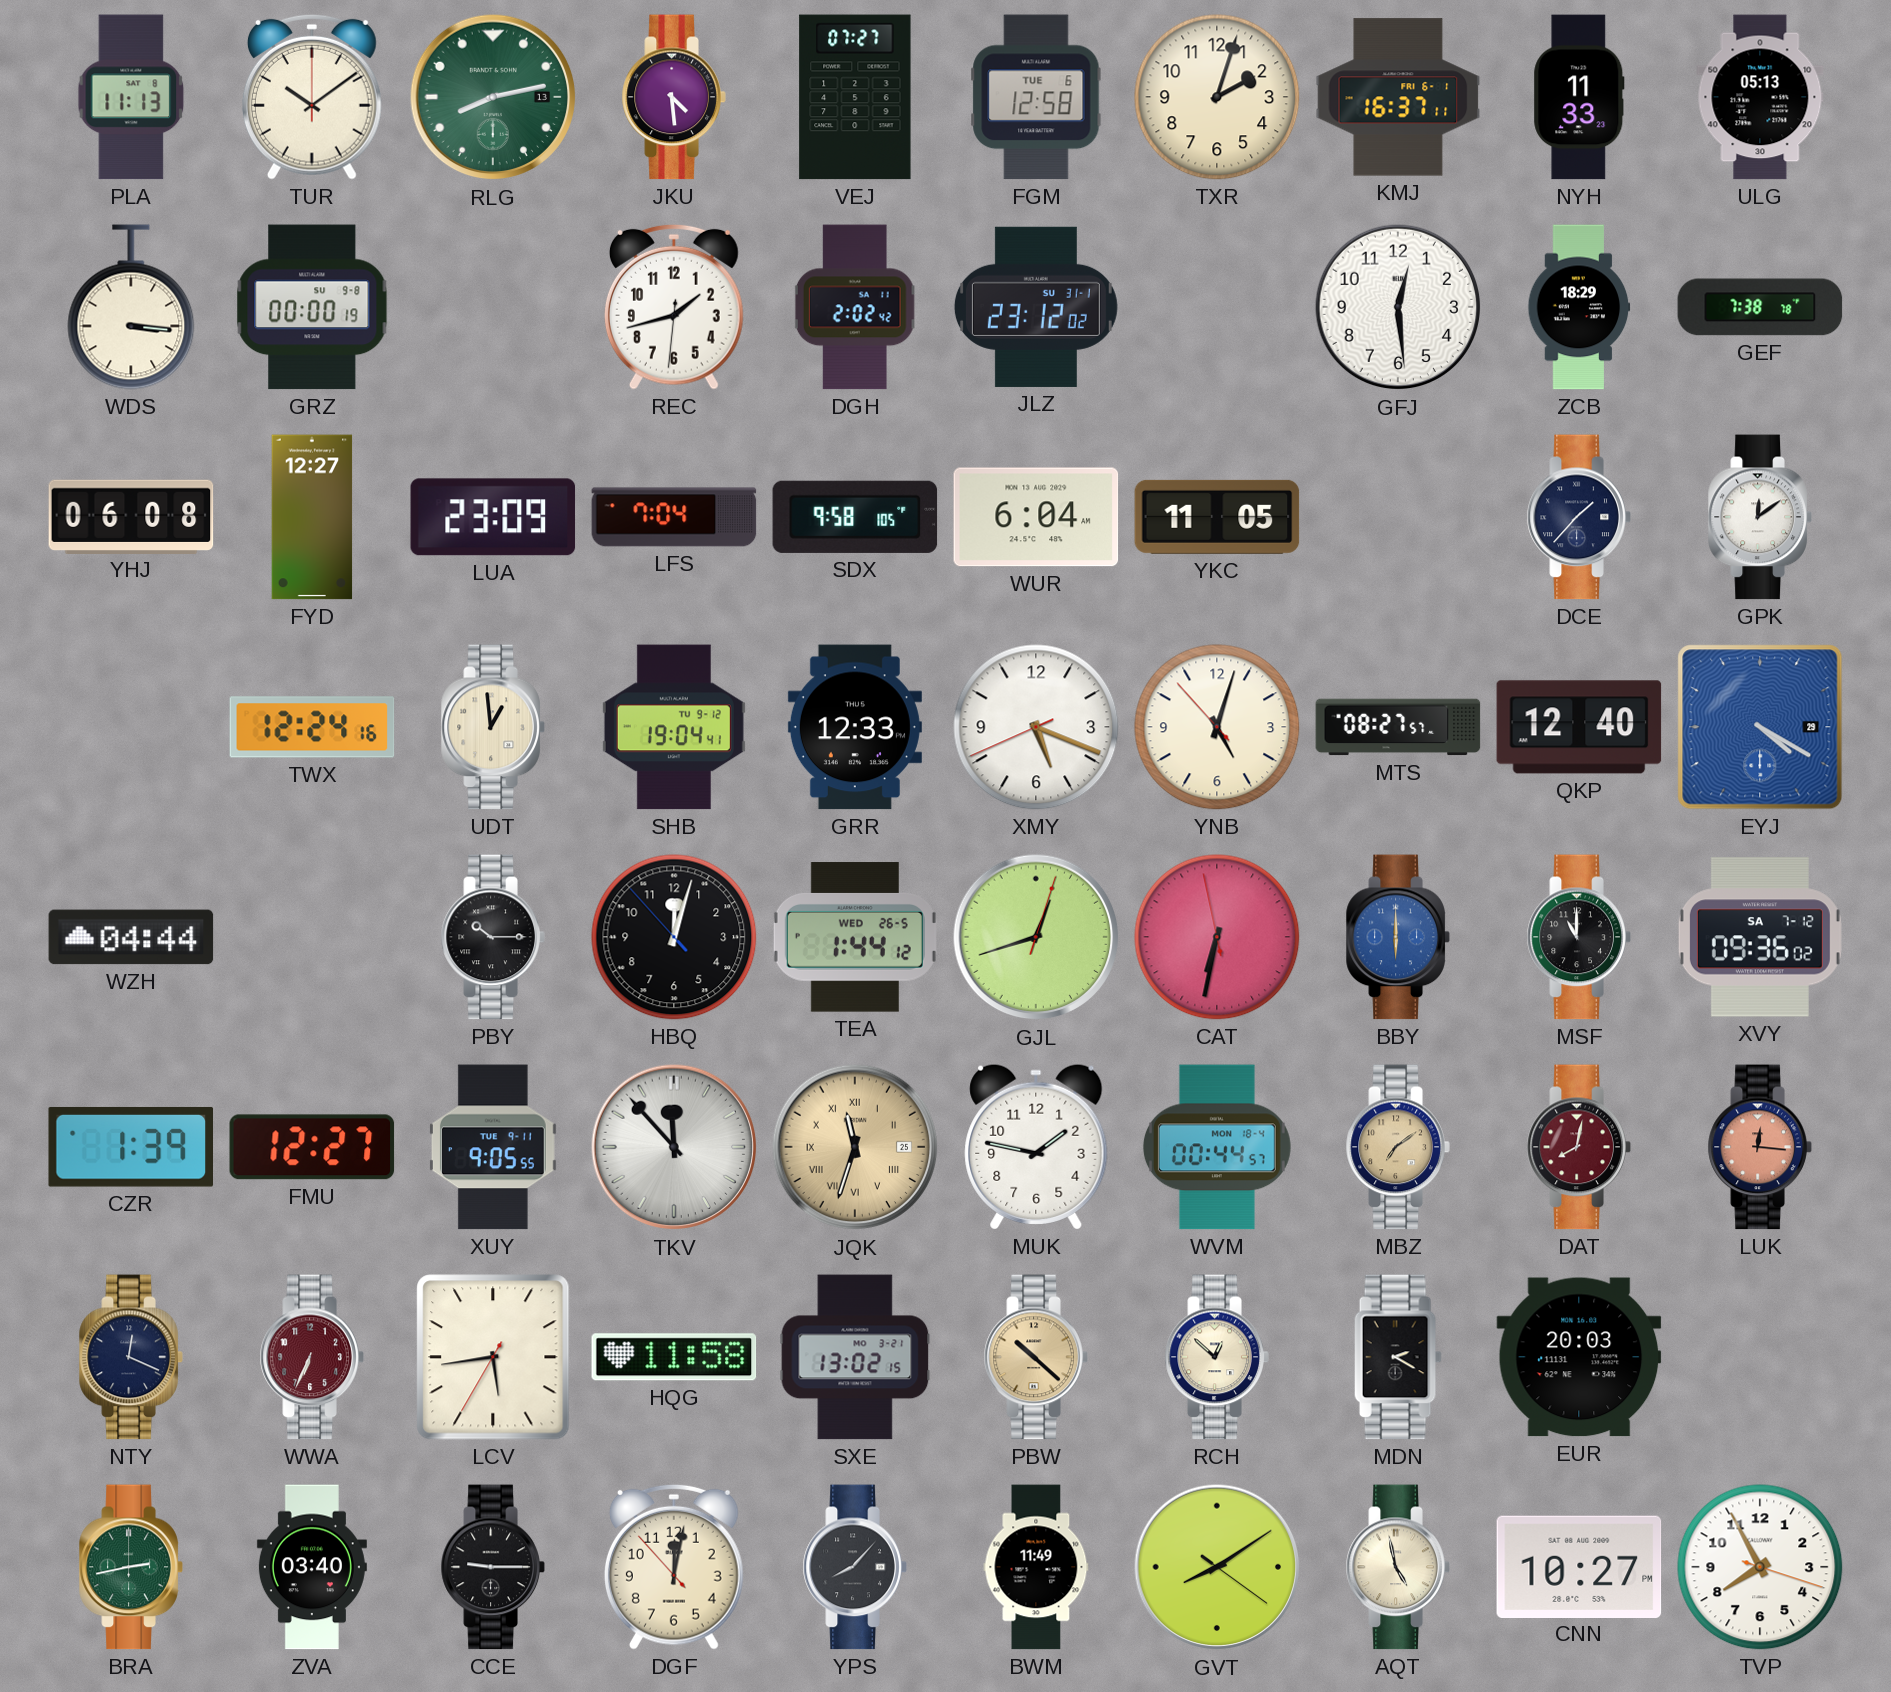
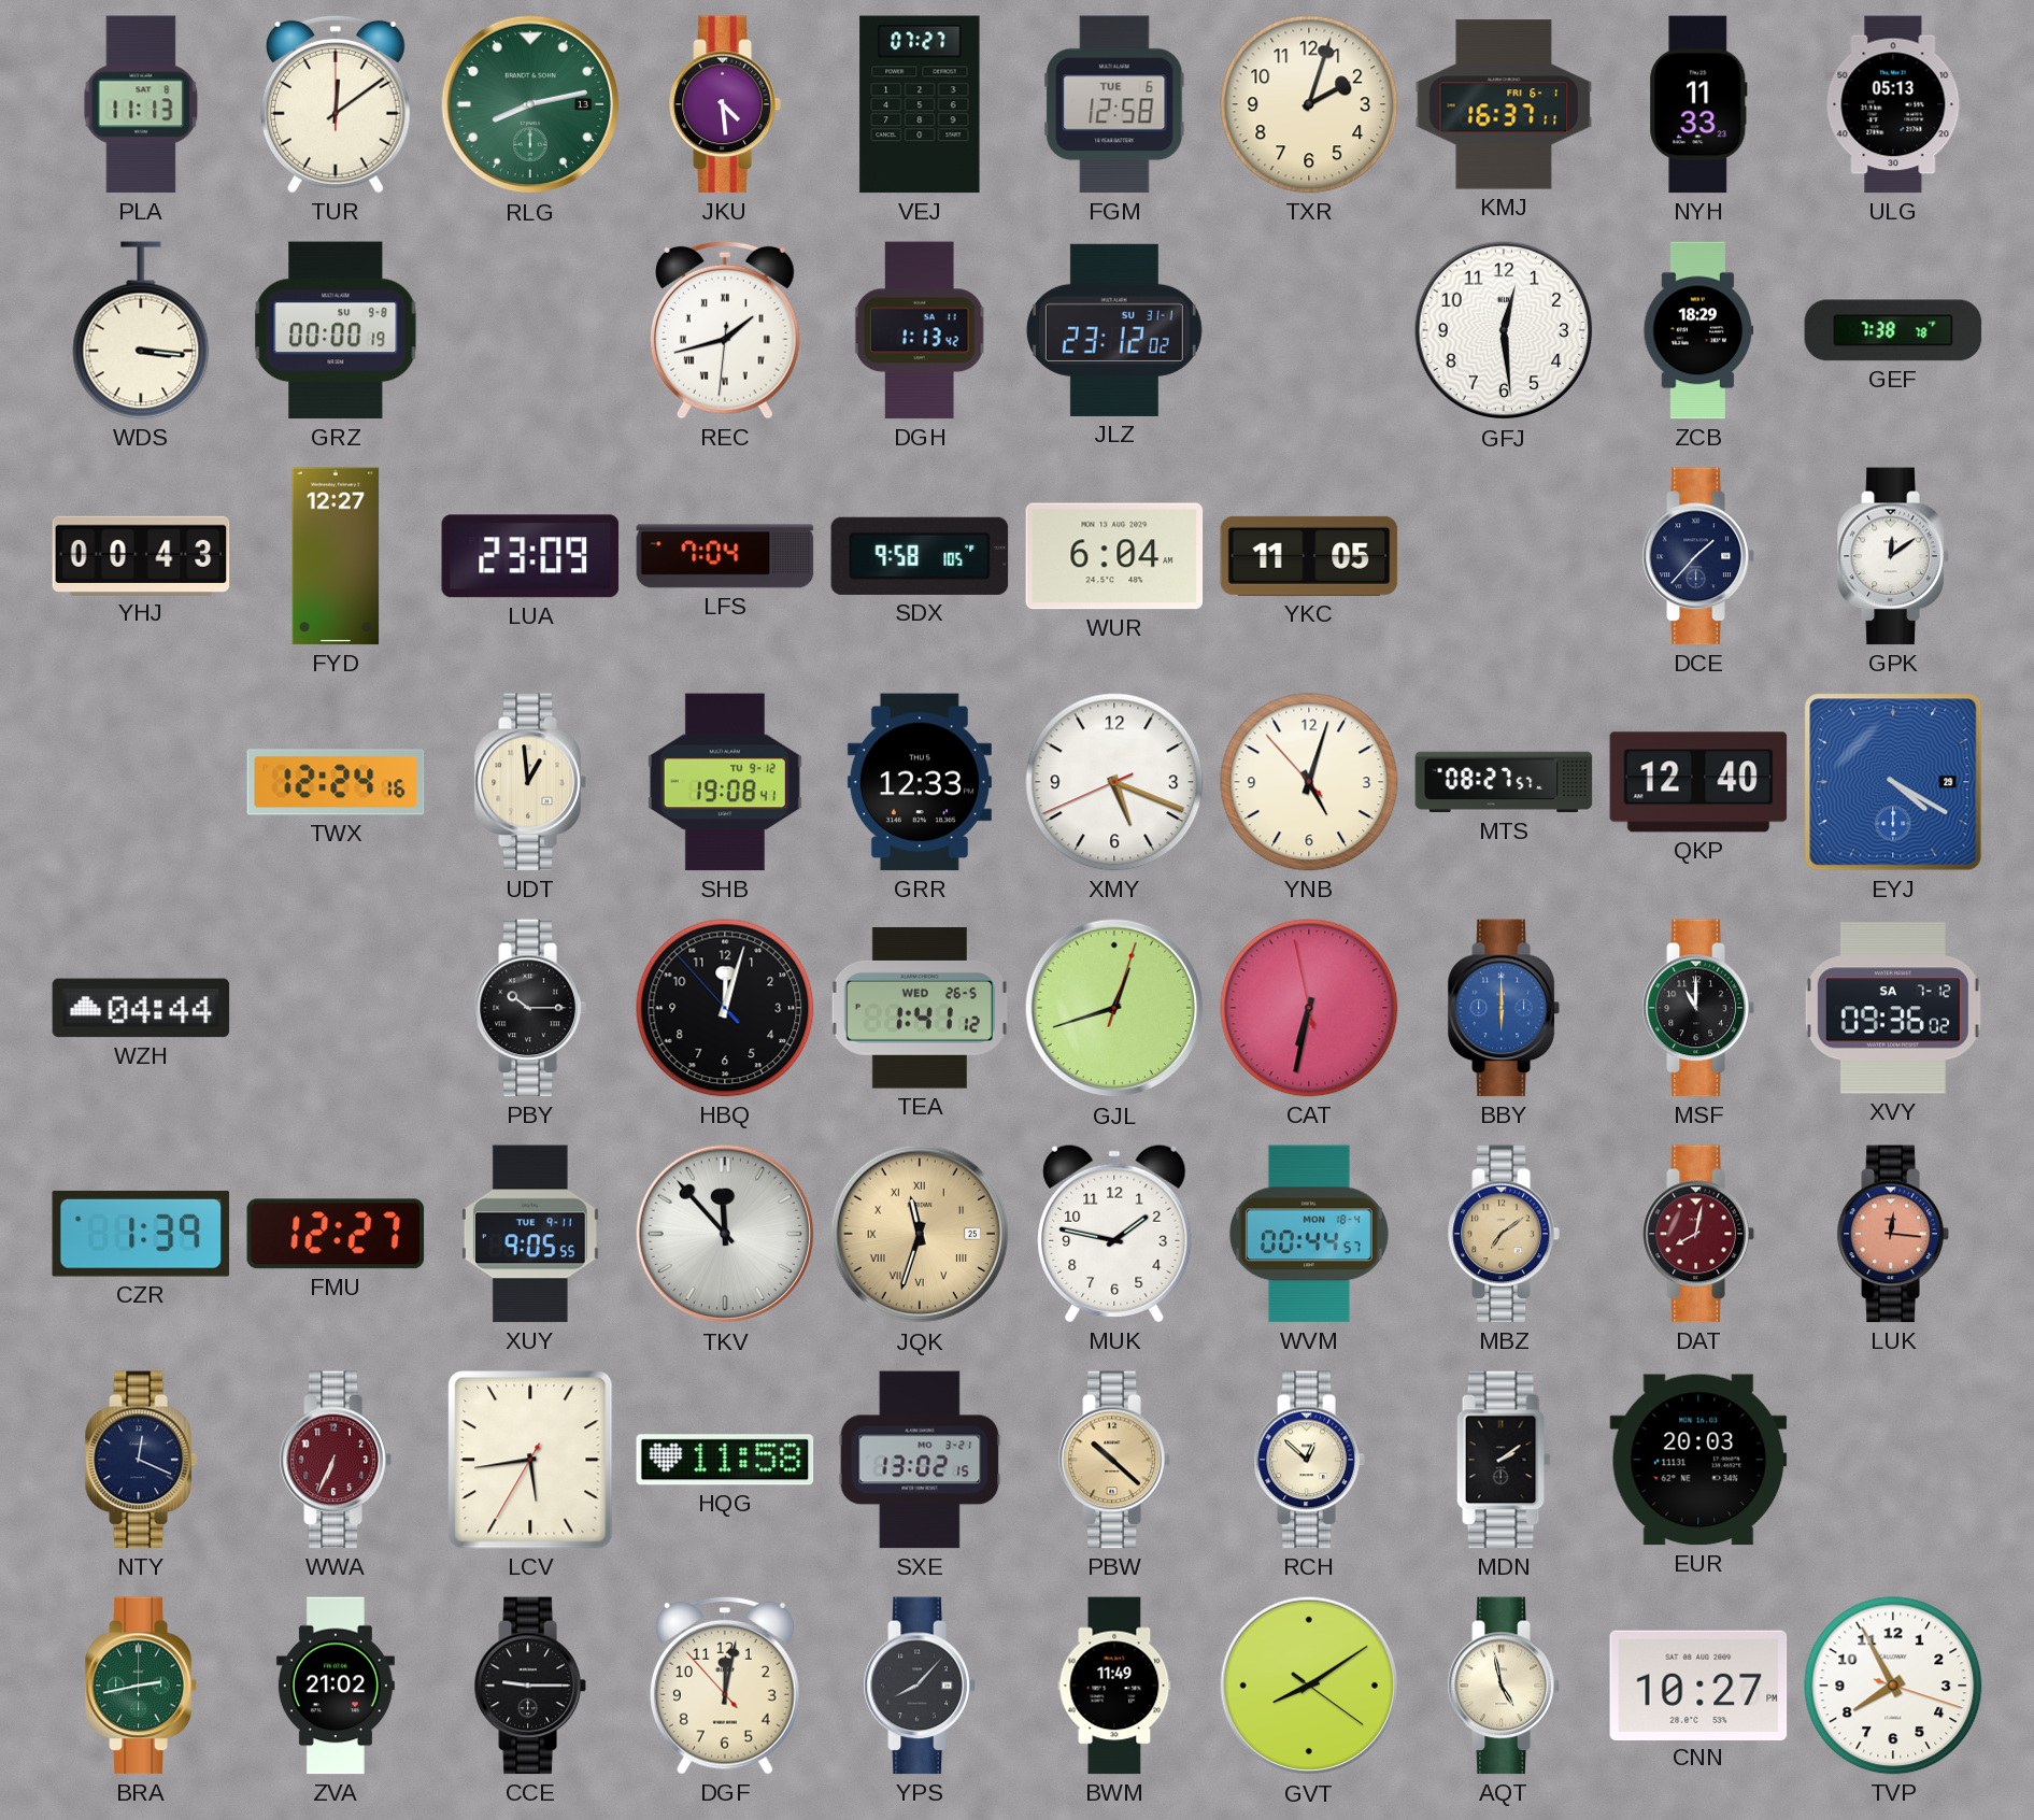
TUR: 10:09 -> 12:09 (336, 104)
REC numerals: Arabic -> Roman (725, 330)
DGH: 2:02 -> 1:13 (920, 330)
YHJ: 06:08 -> 00:43 (141, 555)
SHB: 19:04 -> 19:08 (725, 782)
TEA: 1:44 -> 1:41 (920, 1008)
MDN: 2:20 -> 2:09 (1504, 1460)
ZVA: 03:40 -> 21:02 (336, 1686)
